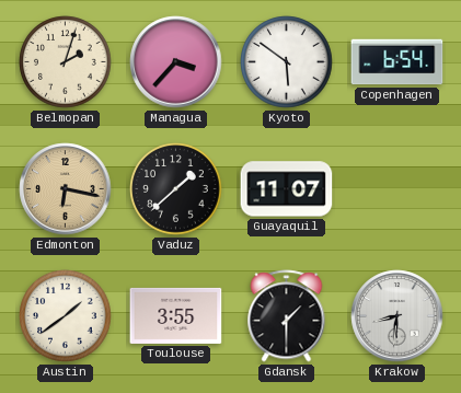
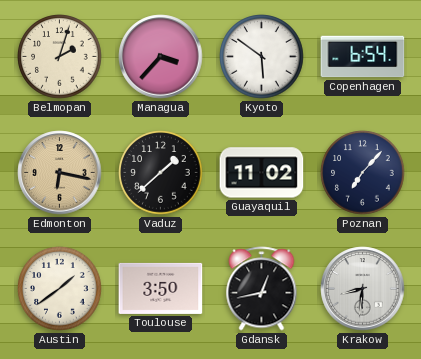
Guayaquil: 11:07 -> 11:02 (262, 173)
Poznan: none -> 7:07 (363, 173)
Toulouse: 3:55 -> 3:50 (161, 288)
Gdansk: 1:30 -> 12:43 (262, 289)
